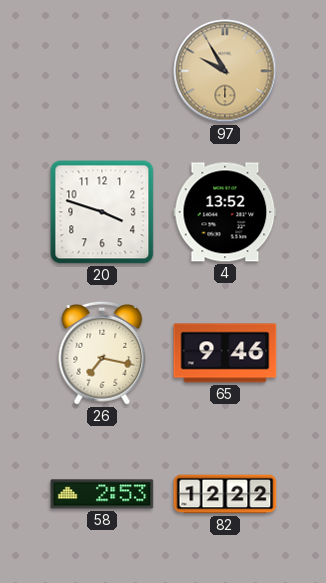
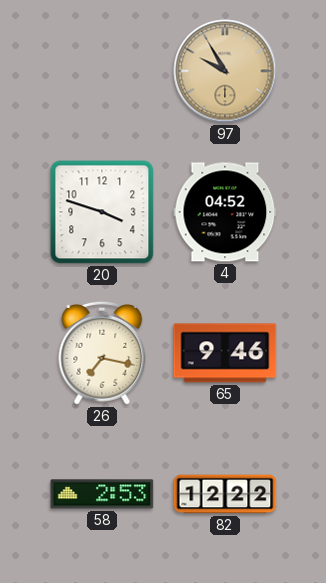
4: 13:52 -> 04:52 (225, 212)
